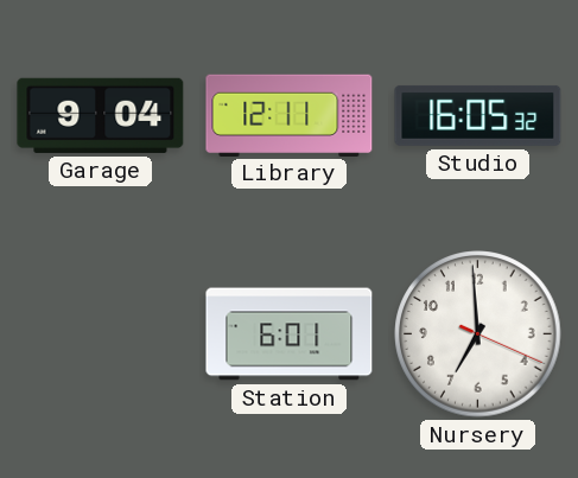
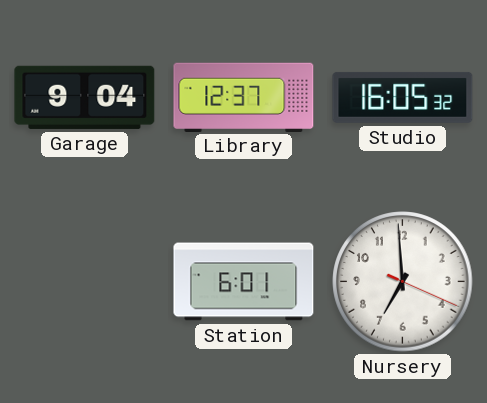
Library: 12:11 -> 12:37 (244, 97)
